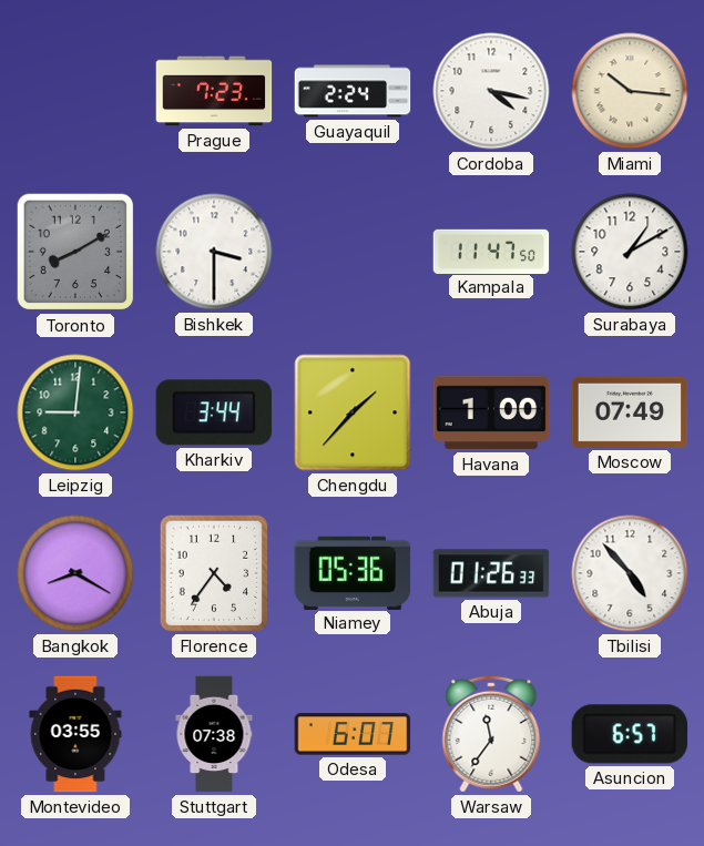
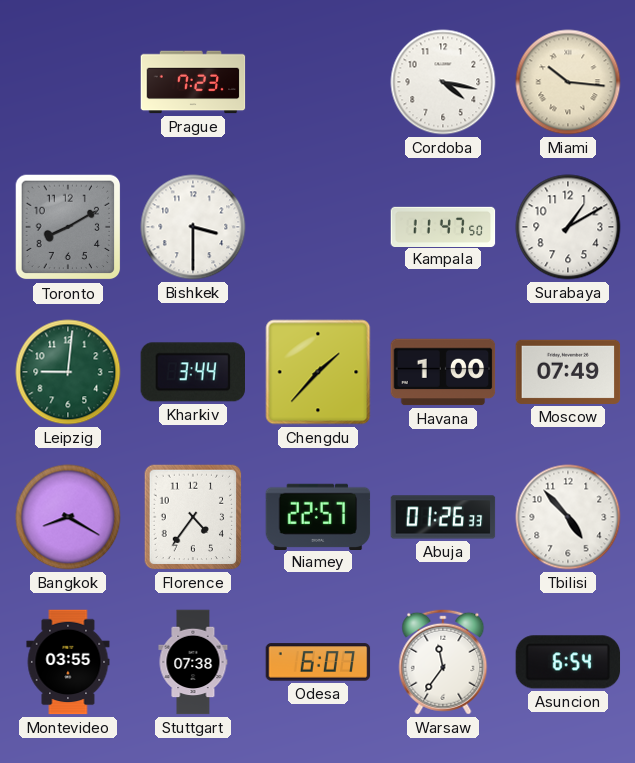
Guayaquil: 2:24 -> none (353, 91)
Niamey: 05:36 -> 22:57 (318, 516)
Asuncion: 6:57 -> 6:54 (568, 662)
